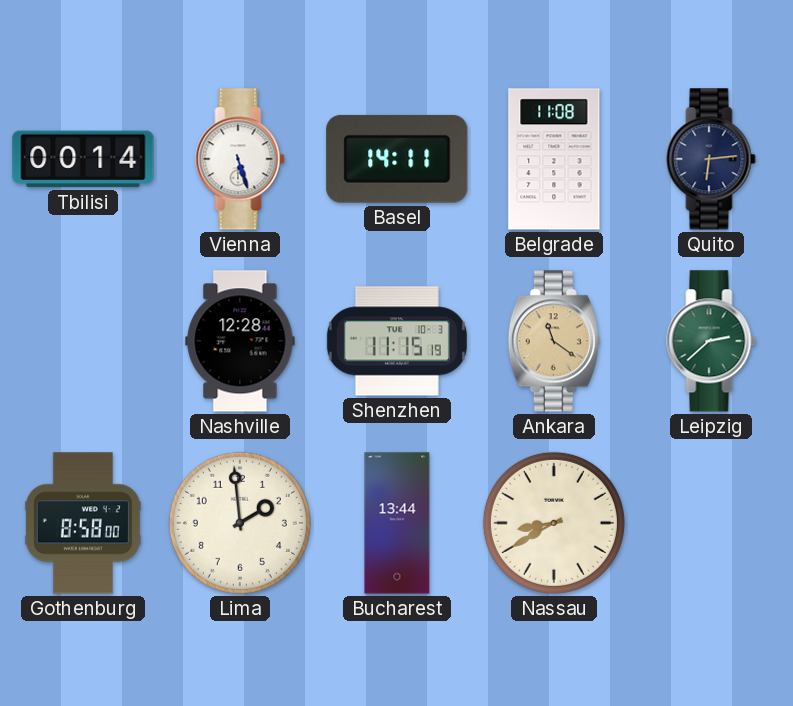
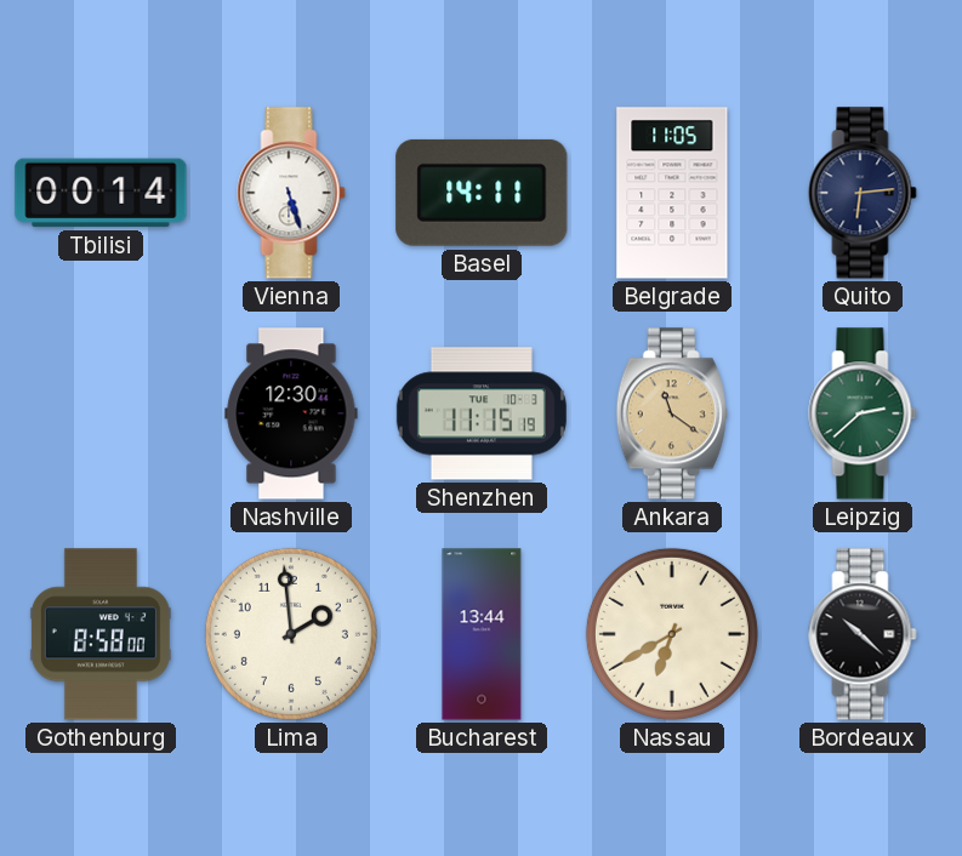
Belgrade: 11:08 -> 11:05 (672, 193)
Nashville: 12:28 -> 12:30 (291, 413)
Nassau: 8:40 -> 6:40 (672, 634)
Bordeaux: none -> 10:22 (863, 634)
